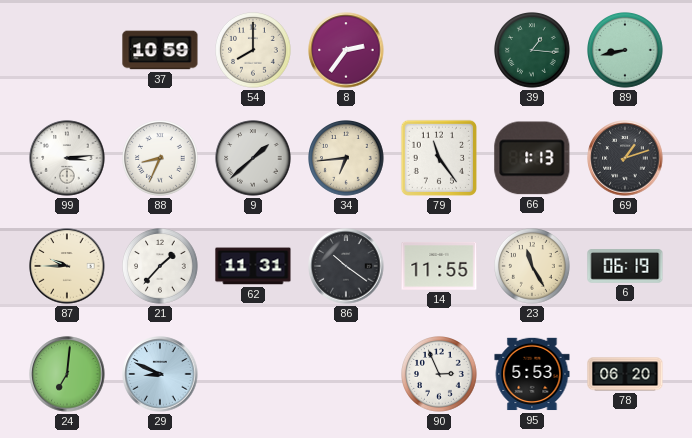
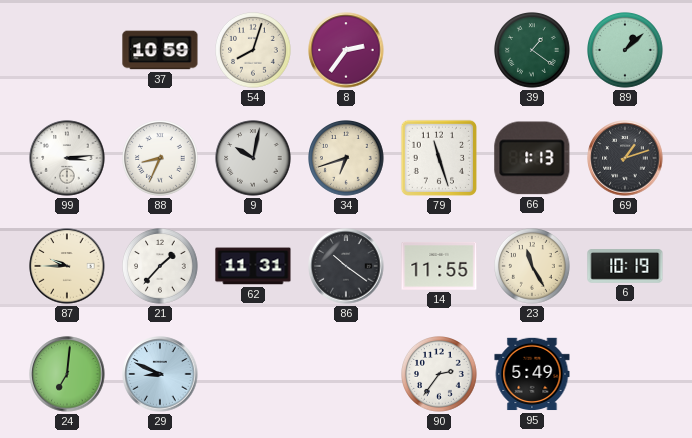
54: 8:00 -> 8:03 (254, 51)
39: 1:16 -> 1:21 (533, 51)
89: 8:43 -> 1:08 (626, 51)
9: 1:38 -> 10:02 (253, 158)
34: 6:44 -> 6:42 (347, 159)
79: 11:24 -> 11:27 (439, 158)
6: 06:19 -> 10:19 (625, 267)
90: 2:56 -> 2:36 (440, 375)
95: 5:53 -> 5:49 (532, 374)
78: 06:20 -> none (625, 374)
